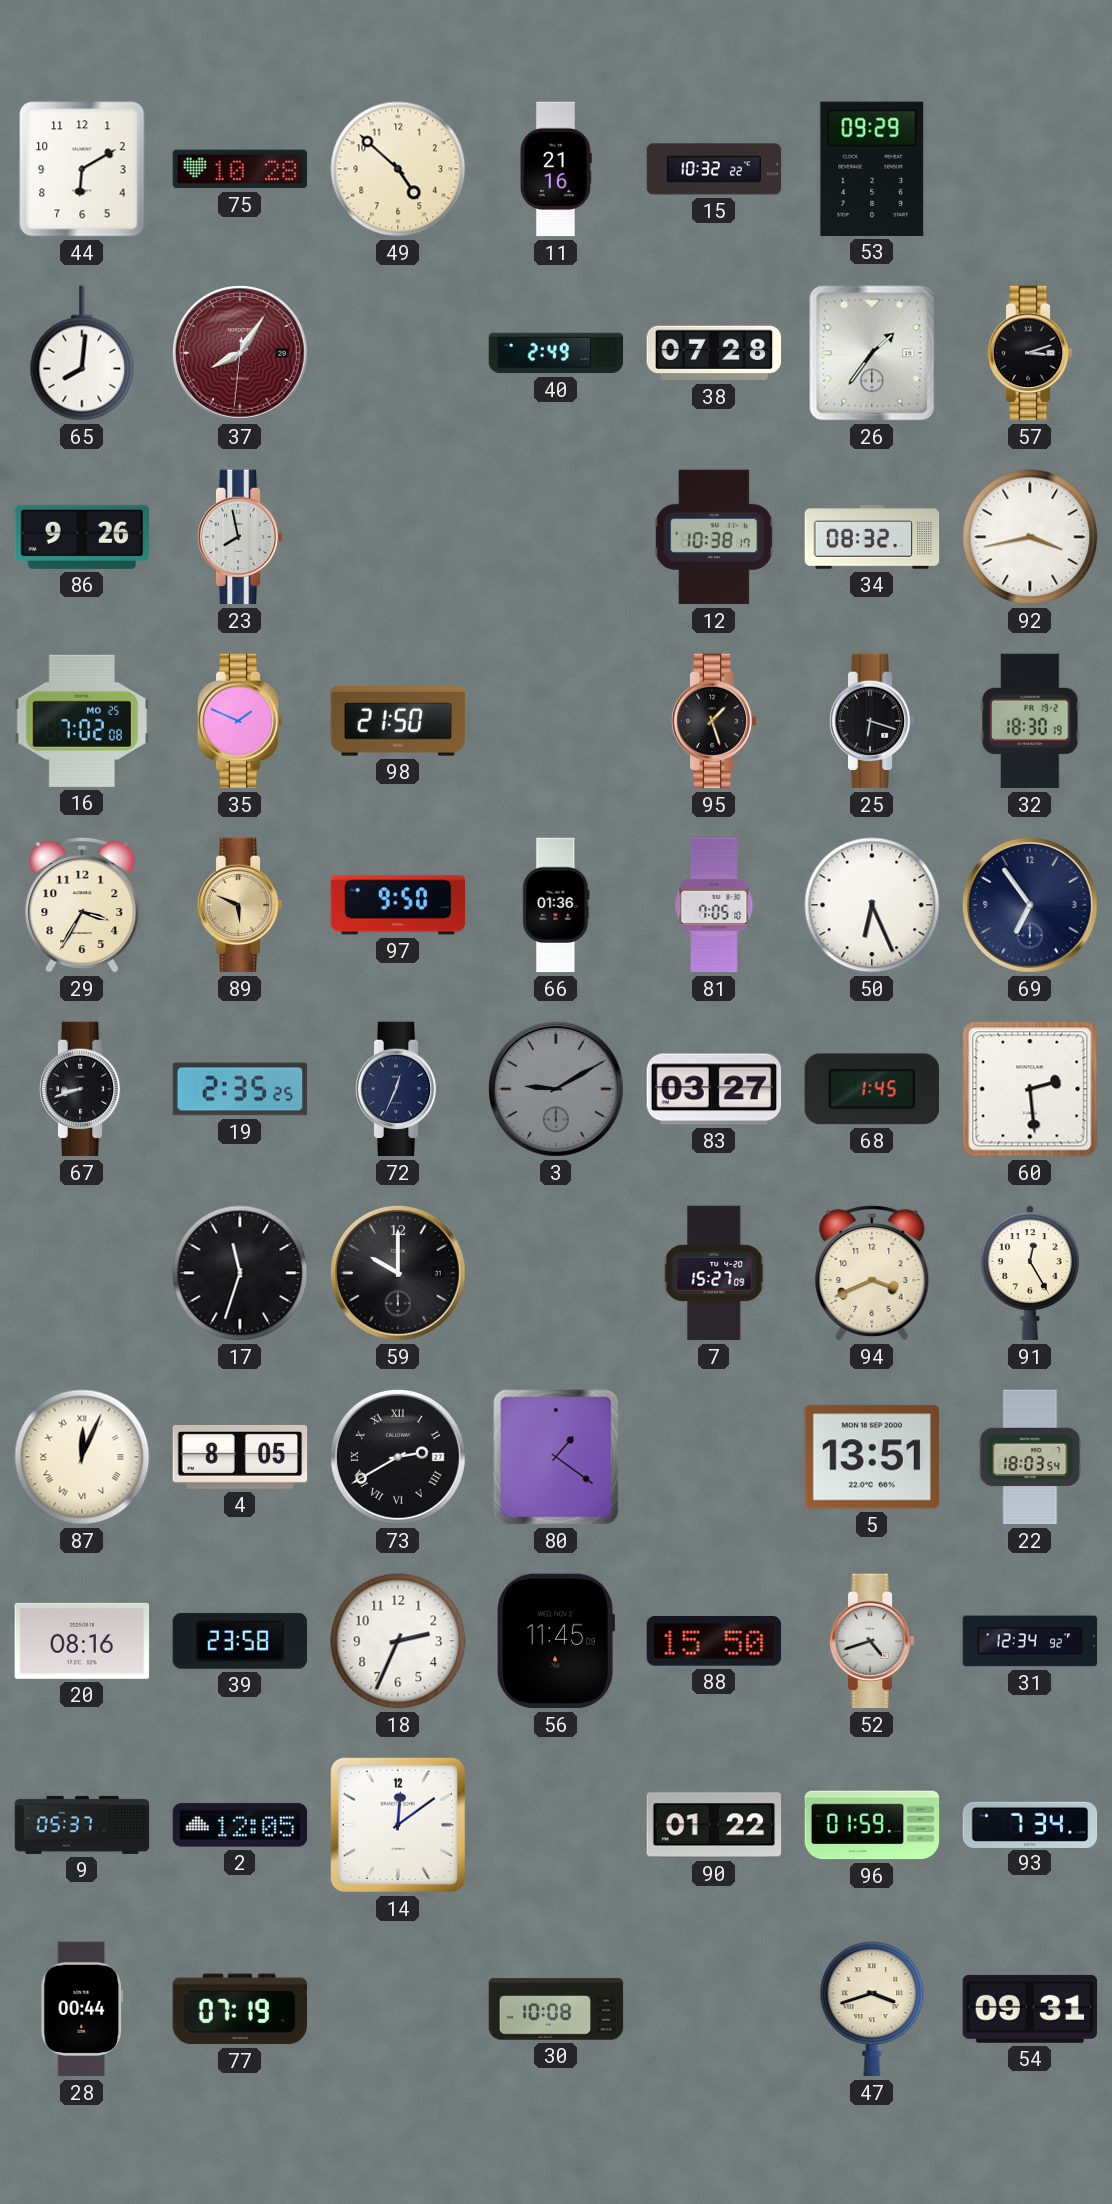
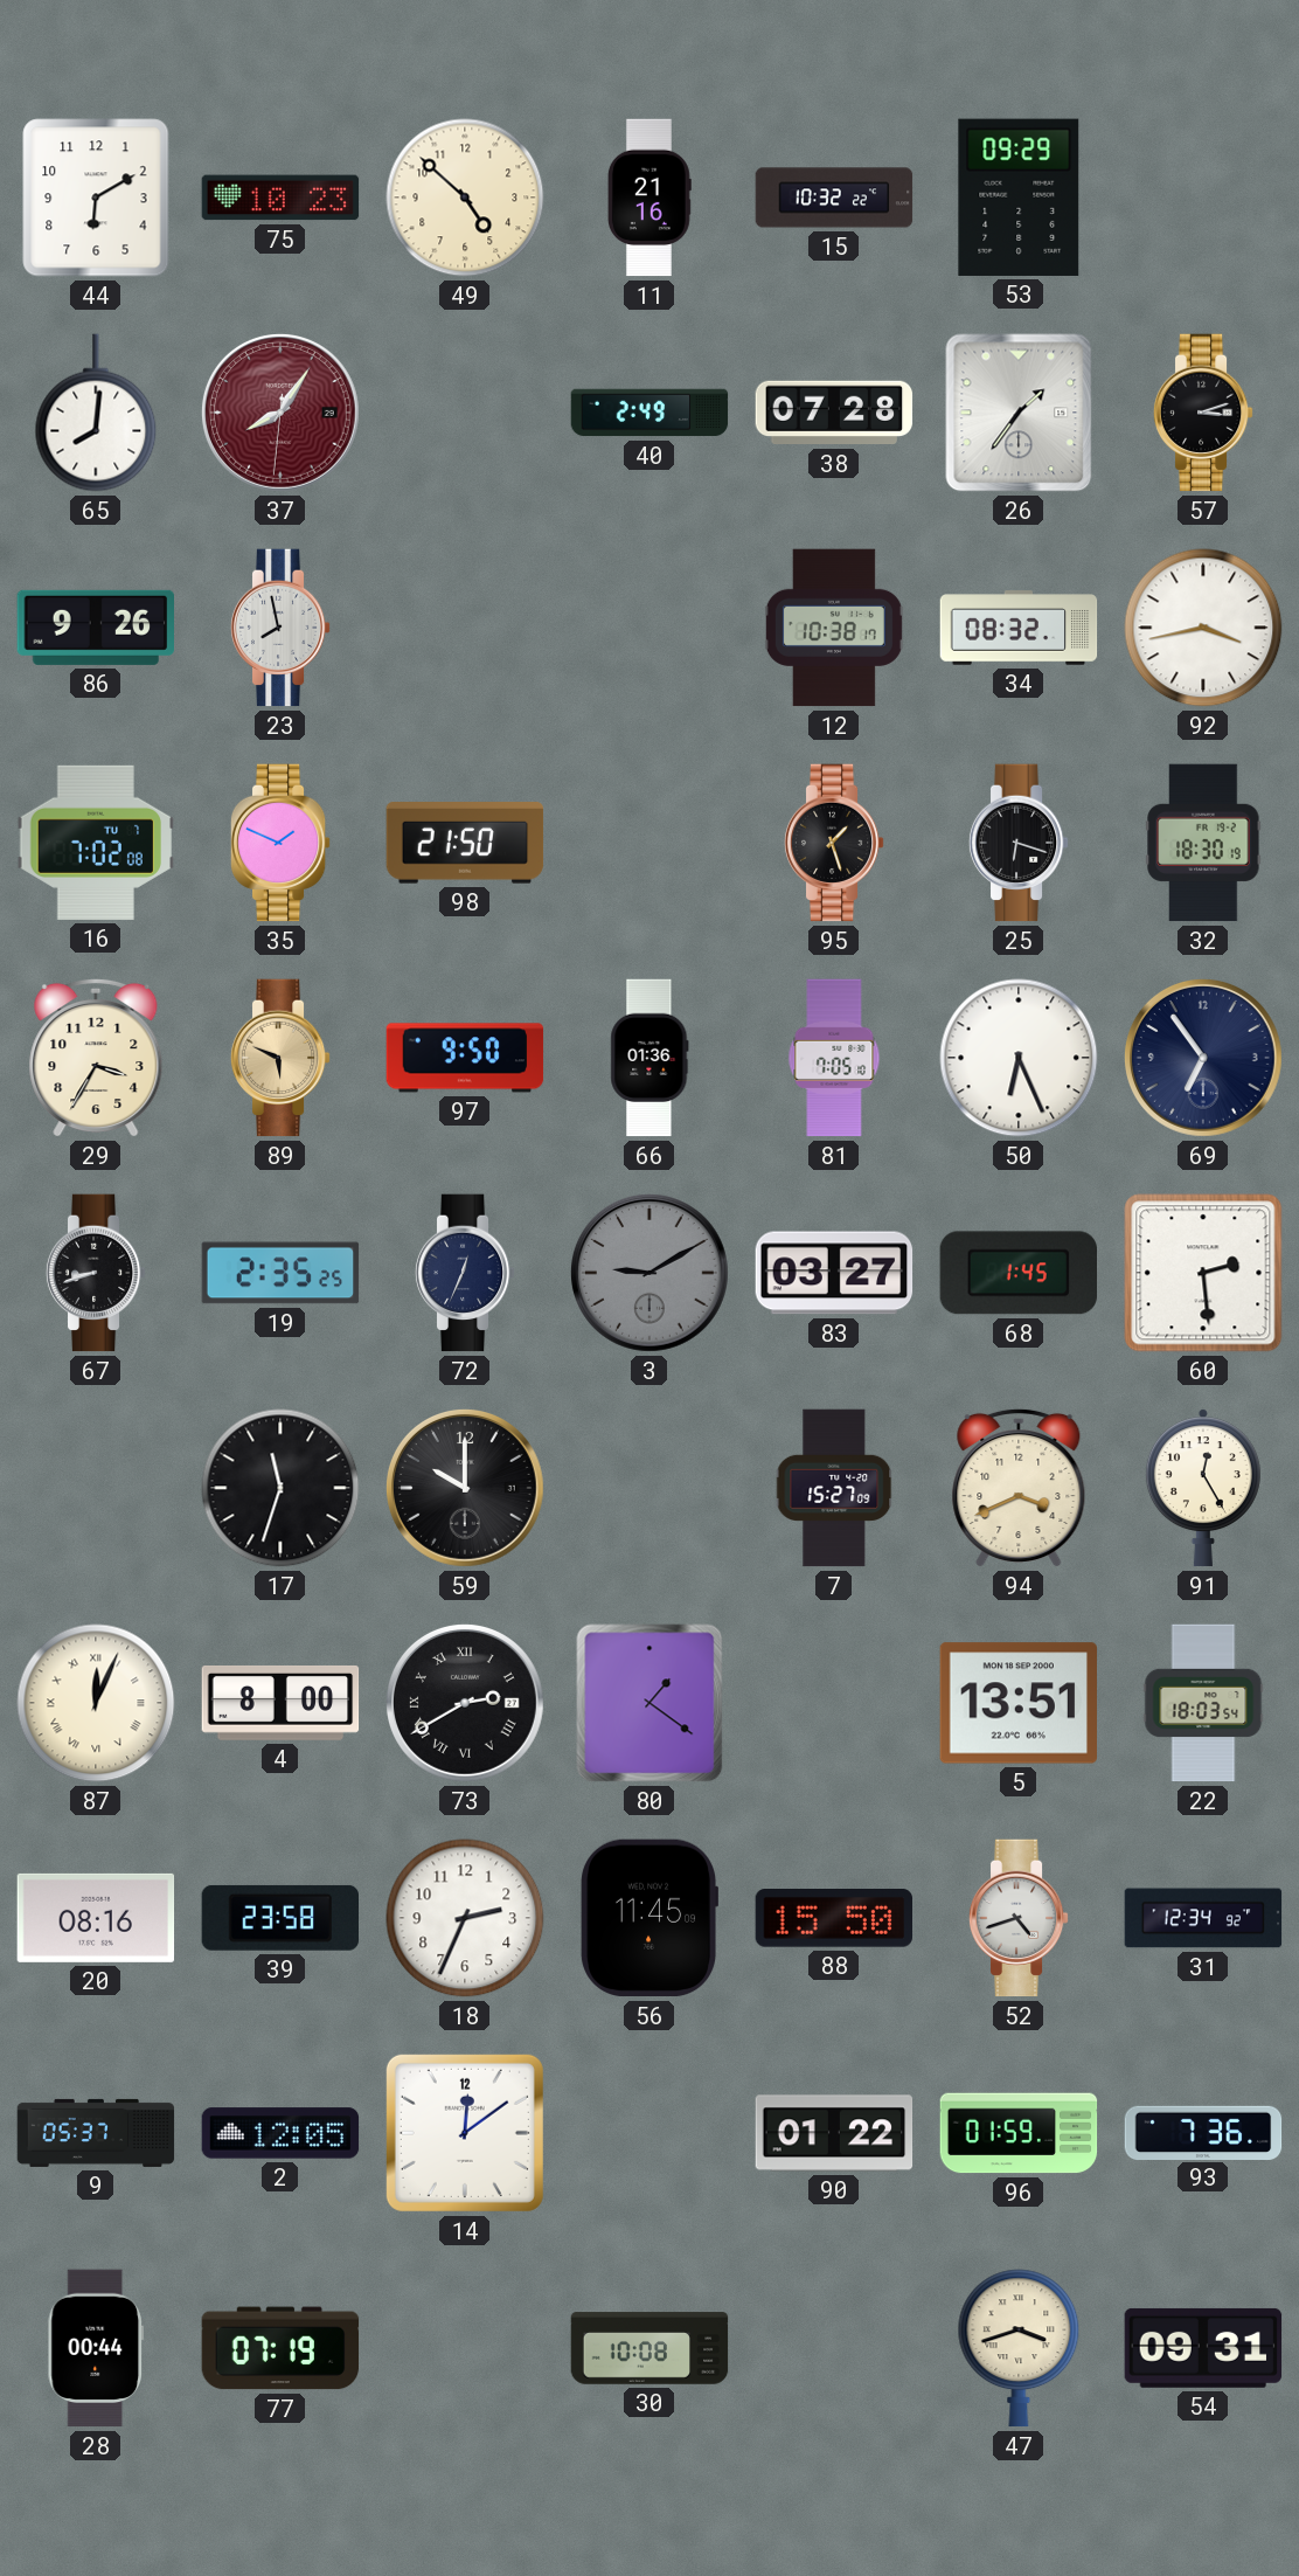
75: 10:28 -> 10:23 (280, 198)
16 date: MO 25 -> TU 7 (96, 843)
4: 8:05 -> 8:00 (280, 1703)
93: 7:34 -> 7:36 (1203, 2132)
